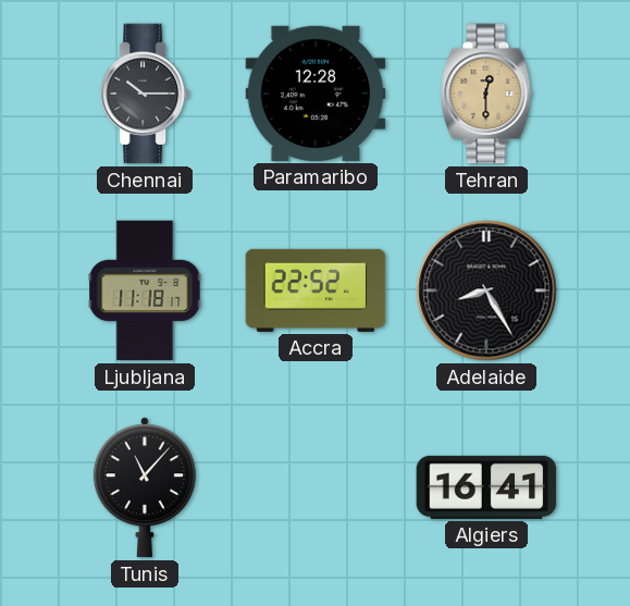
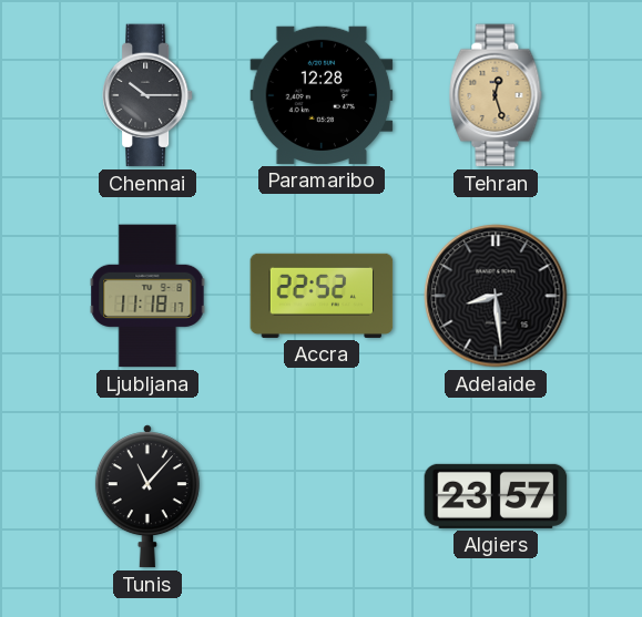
Tehran: 12:30 -> 12:27 (496, 95)
Adelaide: 8:25 -> 8:29 (496, 296)
Algiers: 16:41 -> 23:57 (496, 496)
